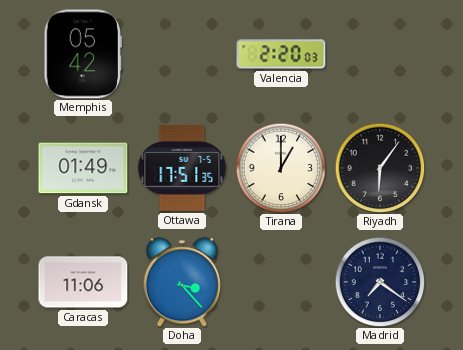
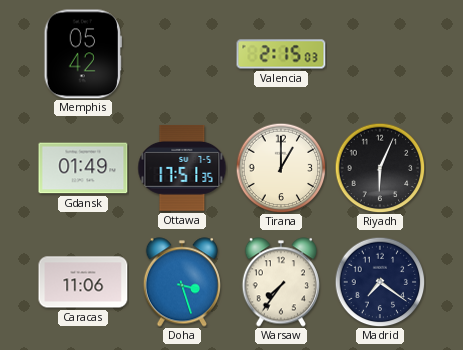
Valencia: 2:20 -> 2:15 (281, 54)
Riyadh: 6:06 -> 6:04 (380, 168)
Doha: 3:23 -> 3:27 (181, 282)
Warsaw: none -> 7:36 (280, 282)
